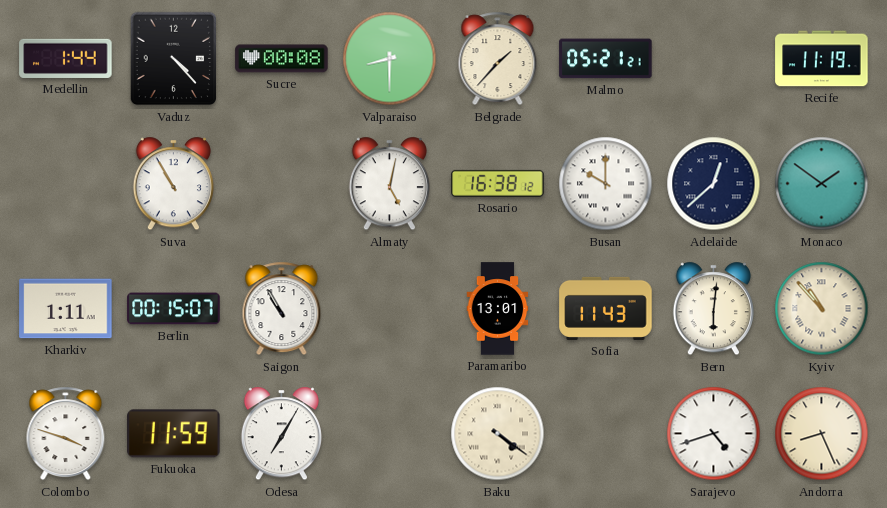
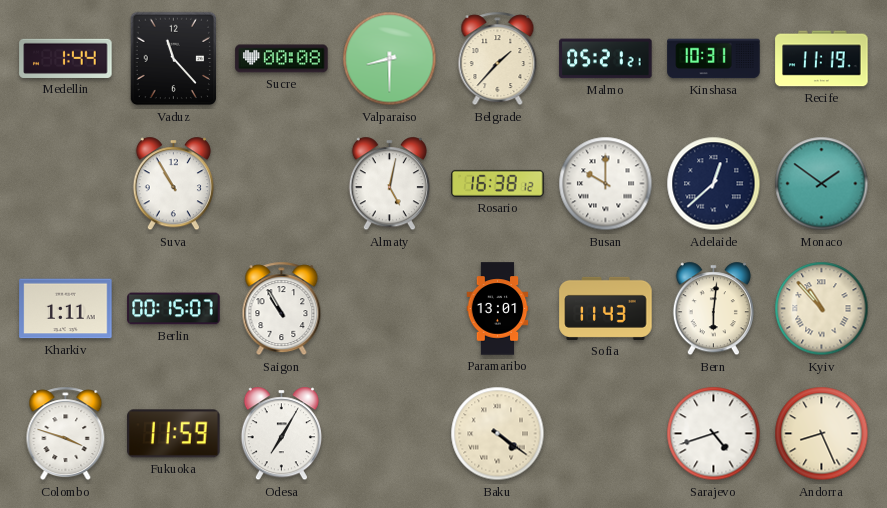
Vaduz: 4:23 -> 11:23 (174, 59)
Kinshasa: none -> 10:31 (714, 59)
